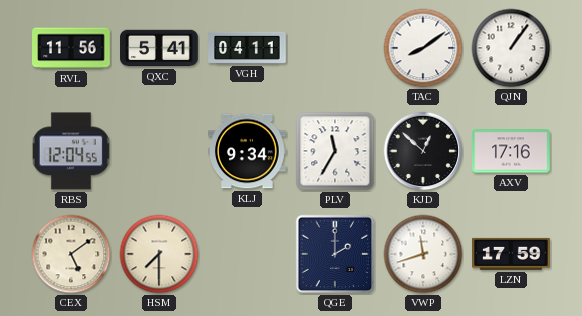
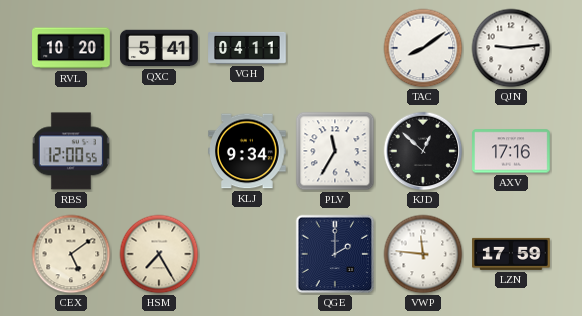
RVL: 11:56 -> 10:20 (71, 48)
QJN: 1:06 -> 9:14 (511, 48)
RBS: 12:04 -> 12:00 (71, 151)
HSM: 7:30 -> 7:25 (159, 254)
VWP: 11:42 -> 11:46 (423, 254)
